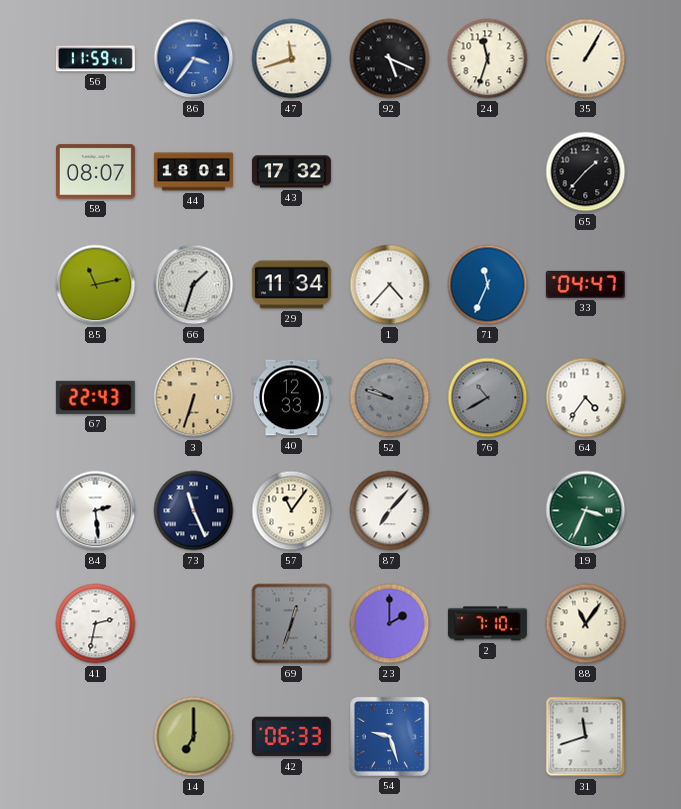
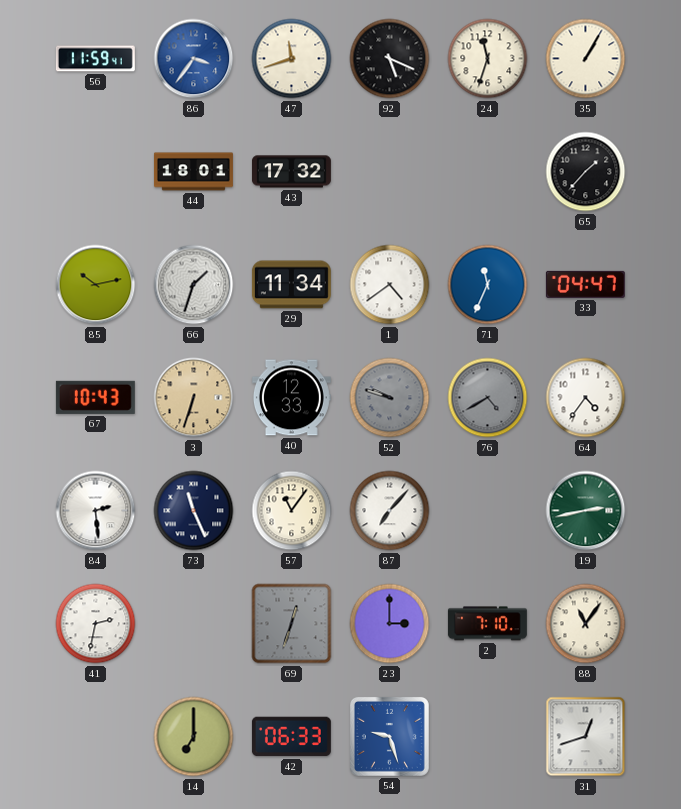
58: 08:07 -> none (95, 172)
85: 11:13 -> 10:13 (96, 285)
1: 4:37 -> 4:39 (390, 285)
67: 22:43 -> 10:43 (95, 397)
76: 10:40 -> 4:40 (488, 398)
19: 3:34 -> 2:43 (586, 511)
23: 2:00 -> 3:00 (390, 624)
31: 11:42 -> 12:42 (586, 737)
